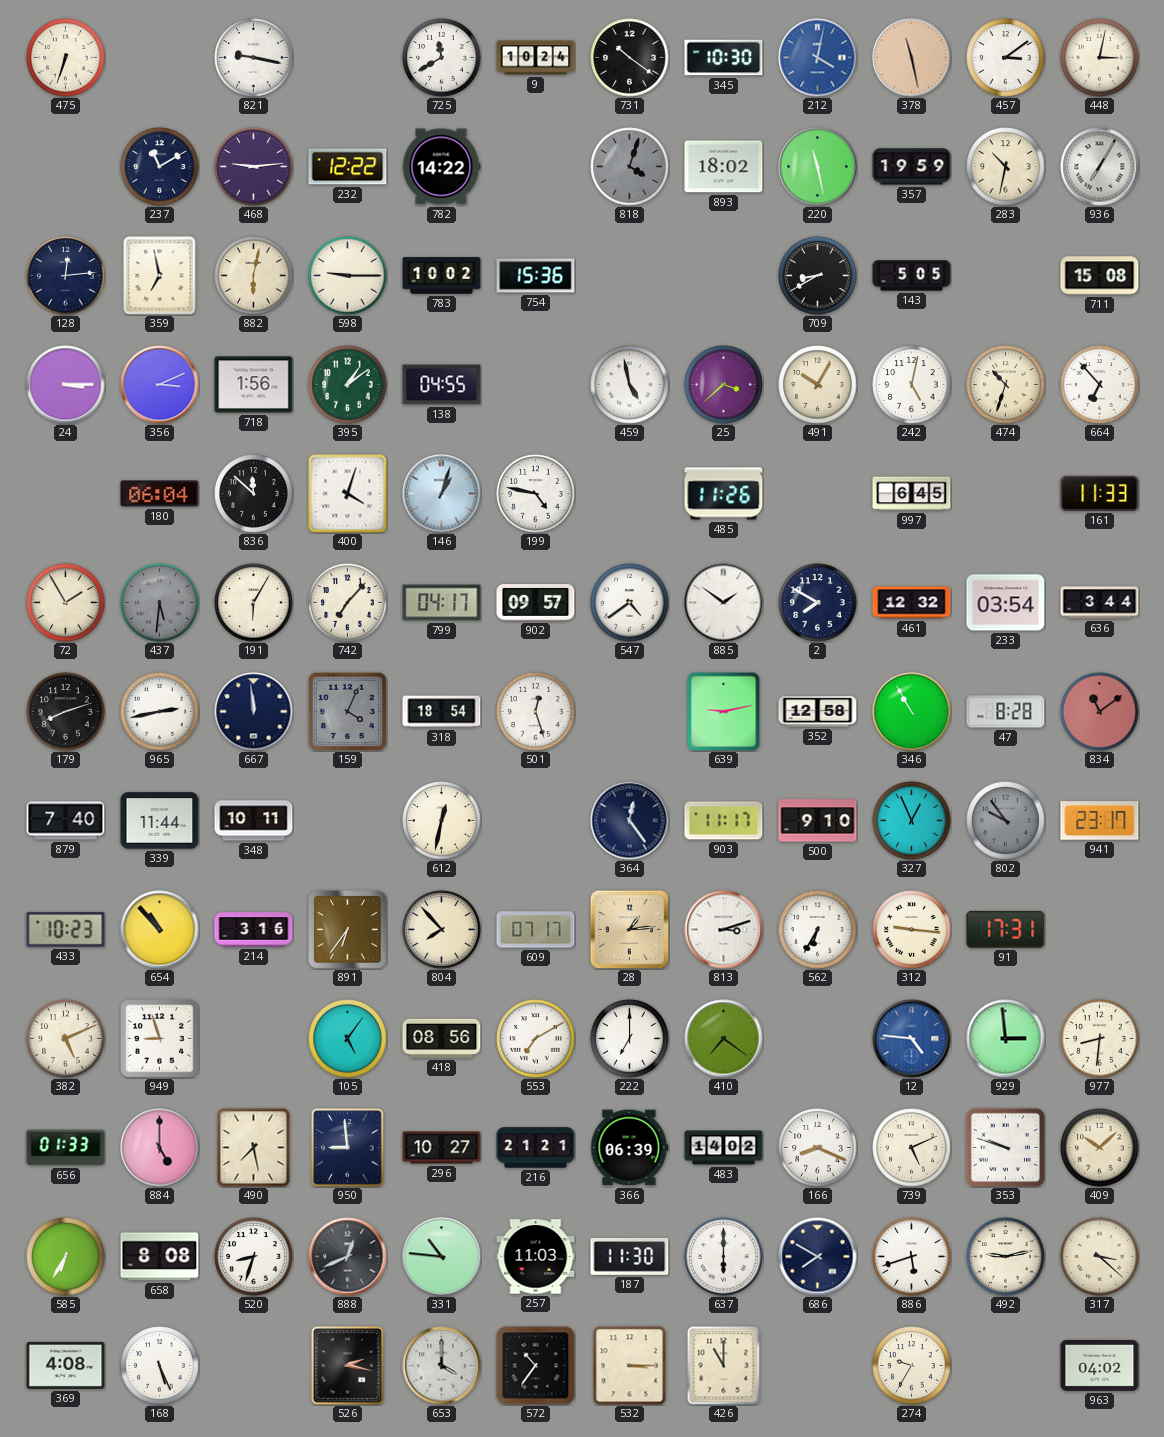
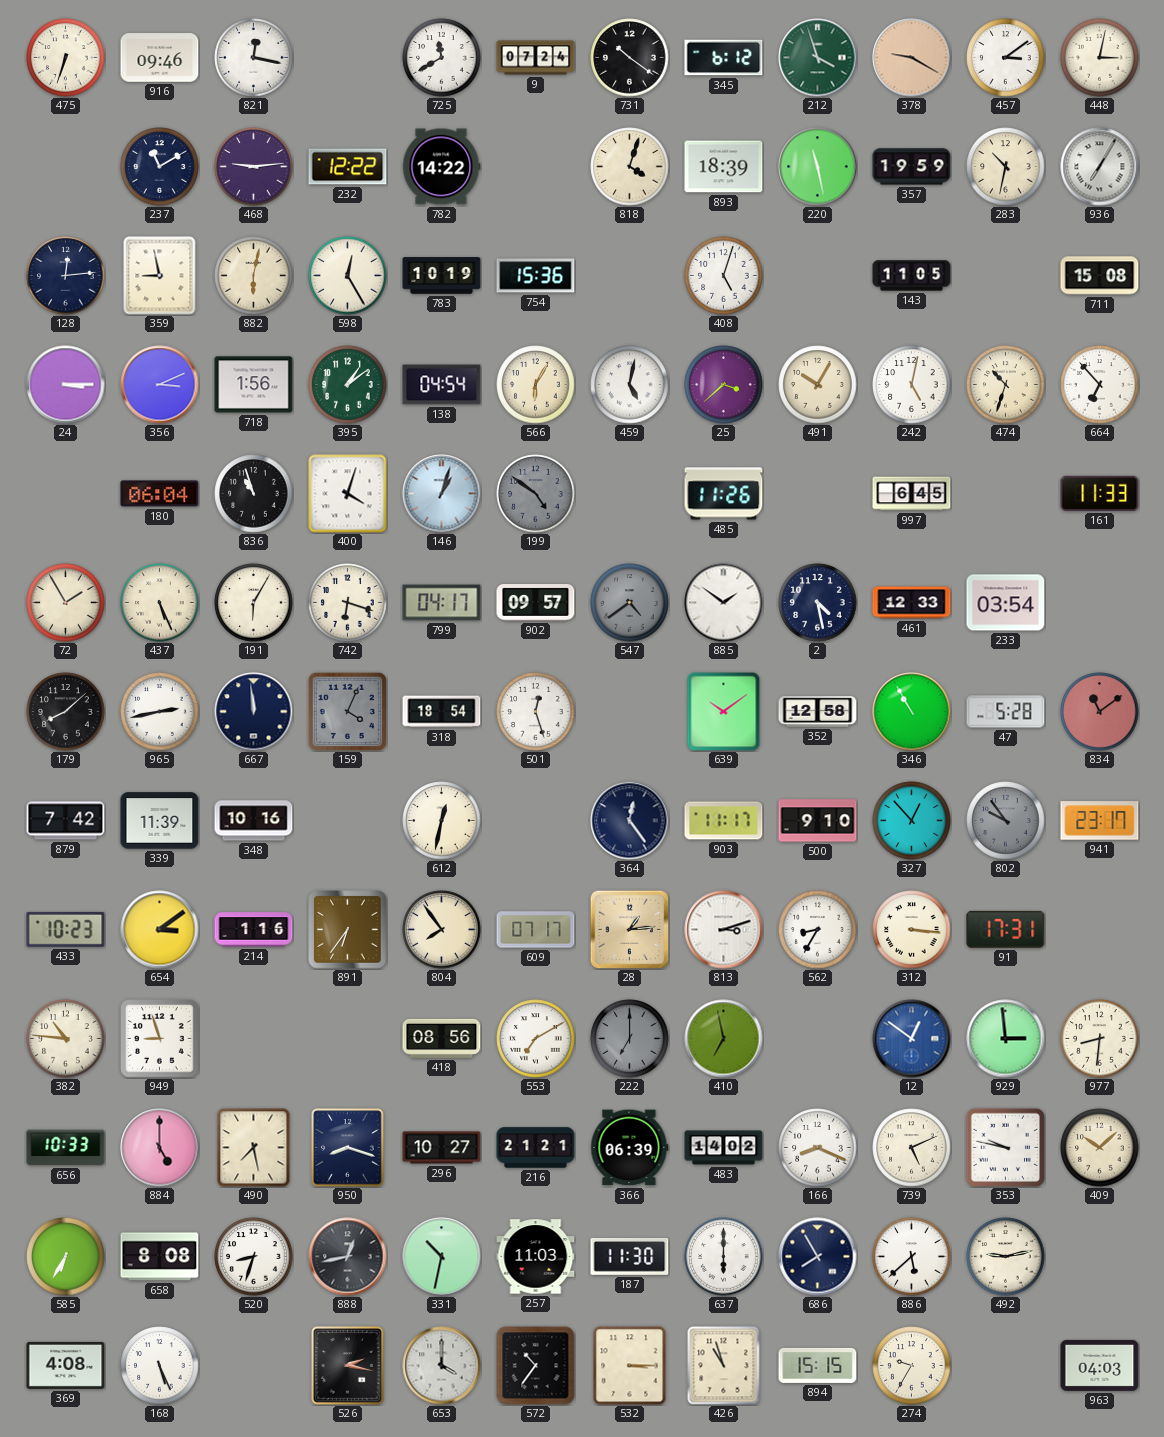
916: none -> 09:46 (160, 58)
821: 9:17 -> 12:17 (254, 58)
9: 10:24 -> 07:24 (536, 58)
345: 10:30 -> 6:12 (724, 58)
212: 4:02 -> 3:57 (818, 58)
212 dial: blue -> green (818, 58)
378: 11:28 -> 9:20 (912, 58)
818 dial: grey -> cream (630, 167)
893: 18:02 -> 18:39 (724, 167)
359: 6:58 -> 8:58 (160, 276)
598: 9:15 -> 12:25 (348, 276)
783: 10:02 -> 10:19 (442, 276)
408: none -> 5:03 (724, 276)
709: 8:40 -> none (818, 276)
143: 5:05 -> 11:05 (912, 276)
138: 04:55 -> 04:54 (442, 385)
566: none -> 6:05 (536, 385)
459: 4:58 -> 5:02 (630, 385)
836: 11:52 -> 10:57 (254, 494)
199: 4:47 -> 4:51 (536, 494)
199 dial: white -> grey (536, 494)
437: 5:31 -> 5:26 (160, 603)
437 dial: grey -> cream (160, 603)
742: 7:07 -> 6:18 (348, 603)
547 dial: white -> grey (630, 603)
2: 7:50 -> 4:28 (818, 603)
461: 12:32 -> 12:33 (912, 603)
636: 3:44 -> none (1100, 603)
179: 8:12 -> 8:08 (66, 712)
639: 9:13 -> 10:09 (724, 712)
47: 8:28 -> 5:28 (1006, 712)
879: 7:40 -> 7:42 (66, 821)
339: 11:44 -> 11:39 (160, 821)
348: 10:11 -> 10:16 (254, 821)
327: 12:56 -> 12:53 (912, 821)
654: 10:53 -> 3:09 (160, 930)
214: 3:16 -> 1:16 (254, 930)
804: 7:53 -> 7:54 (442, 930)
562: 6:35 -> 8:35 (818, 930)
312: 9:16 -> 3:16 (912, 930)
382: 5:11 -> 10:46 (66, 1039)
105: 5:06 -> none (348, 1039)
222 dial: white -> grey (630, 1039)
410: 7:21 -> 6:58 (724, 1039)
12: 4:46 -> 12:51 (912, 1039)
656: 01:33 -> 10:33 (66, 1148)
950: 8:59 -> 8:18 (348, 1148)
353: 9:48 -> 9:47 (1005, 1147)
888: 12:41 -> 12:43 (348, 1257)
331: 10:46 -> 10:32 (442, 1257)
686: 7:50 -> 7:55 (818, 1257)
886: 5:42 -> 5:38 (912, 1257)
317: 3:22 -> none (1100, 1257)
426: 11:00 -> 10:57 (724, 1366)
894: none -> 15:15 (818, 1365)
963: 04:02 -> 04:03 (1100, 1365)
